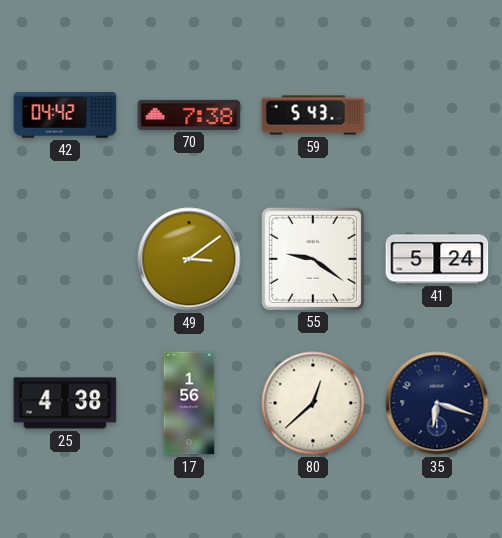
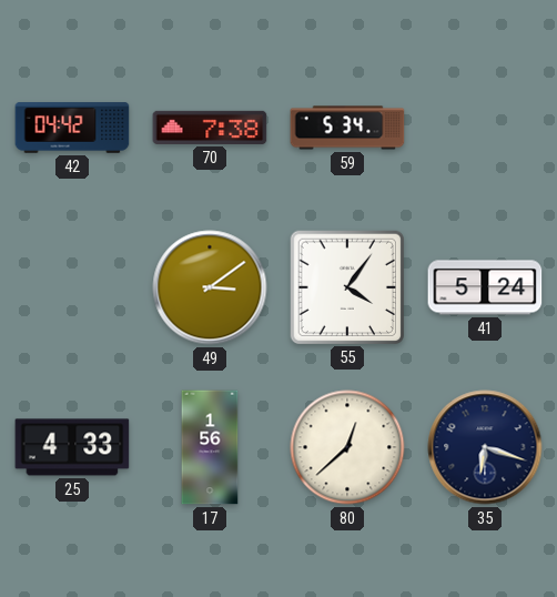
59: 5:43 -> 5:34 (347, 128)
55: 9:21 -> 4:06 (346, 286)
25: 4:38 -> 4:33 (72, 447)
